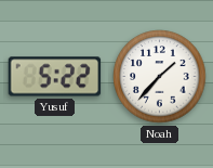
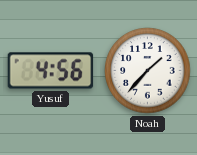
Yusuf: 5:22 -> 4:56 (51, 71)
